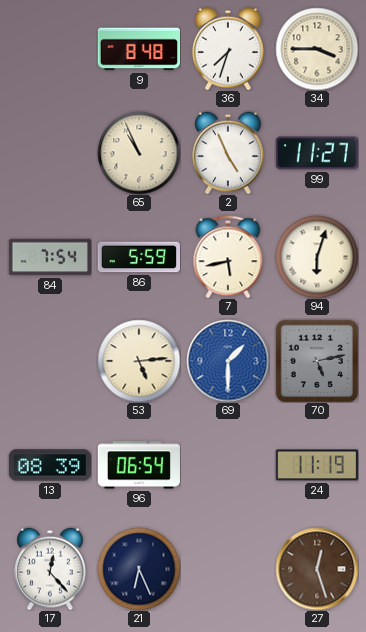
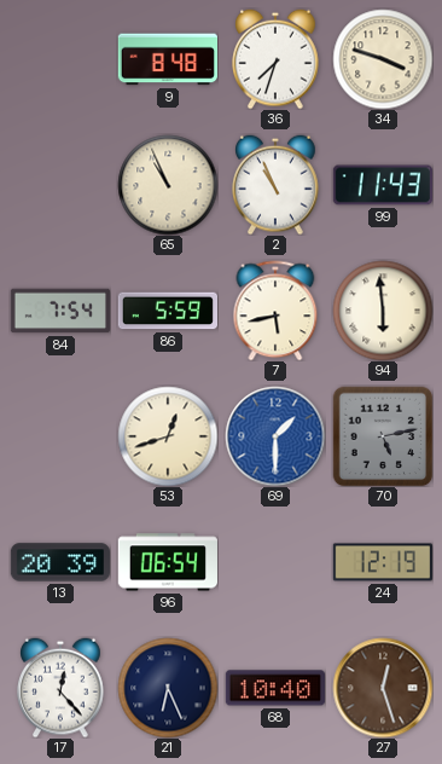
34: 3:45 -> 3:48 (383, 59)
2: 4:56 -> 10:56 (275, 185)
99: 11:27 -> 11:43 (382, 185)
94: 6:03 -> 5:59 (383, 311)
53: 5:14 -> 12:42 (168, 436)
13: 08:39 -> 20:39 (59, 562)
24: 11:19 -> 12:19 (382, 562)
68: none -> 10:40 (274, 688)
